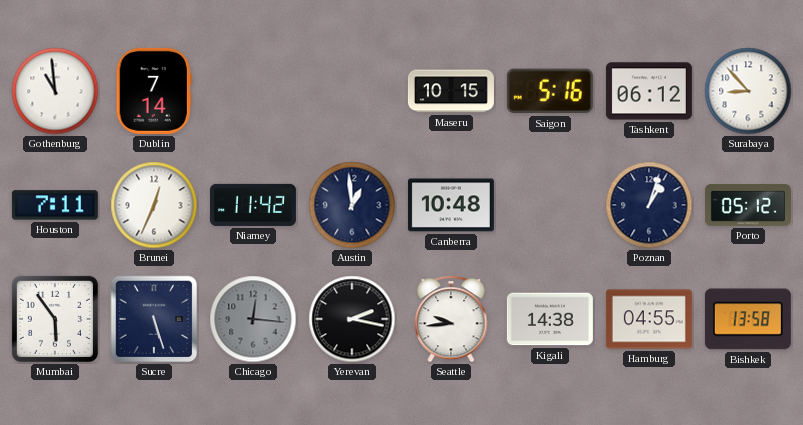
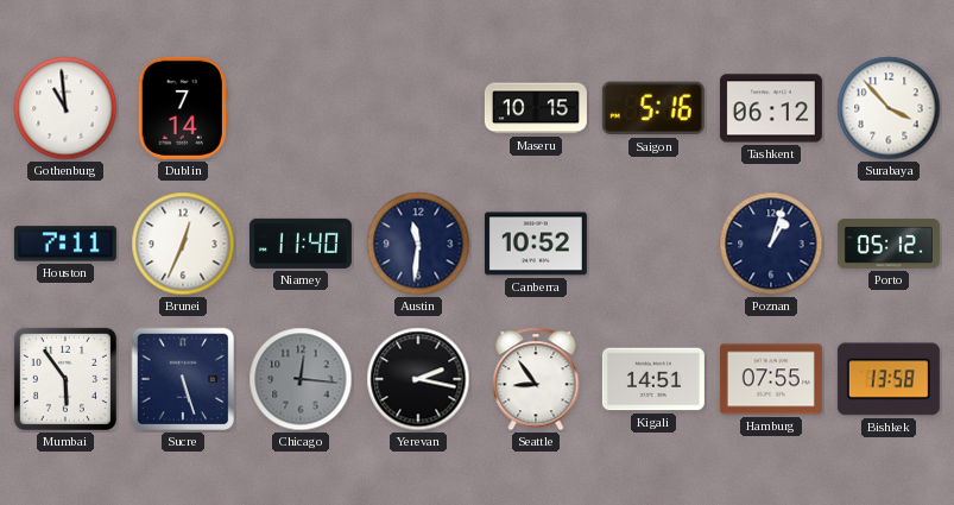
Surabaya: 8:53 -> 3:53 (889, 108)
Niamey: 11:42 -> 11:40 (301, 244)
Austin: 12:59 -> 11:31 (418, 244)
Canberra: 10:48 -> 10:52 (536, 244)
Seattle: 9:44 -> 8:54 (536, 379)
Kigali: 14:38 -> 14:51 (653, 379)
Hamburg: 04:55 -> 07:55 (771, 379)
